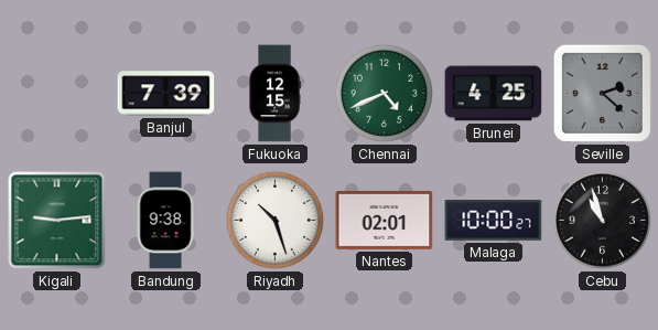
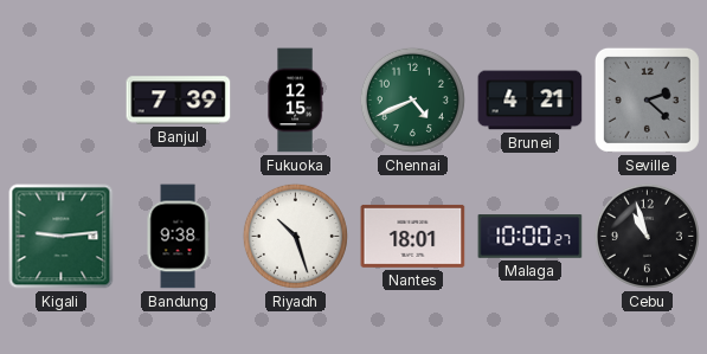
Brunei: 4:25 -> 4:21 (531, 101)
Nantes: 02:01 -> 18:01 (413, 236)
